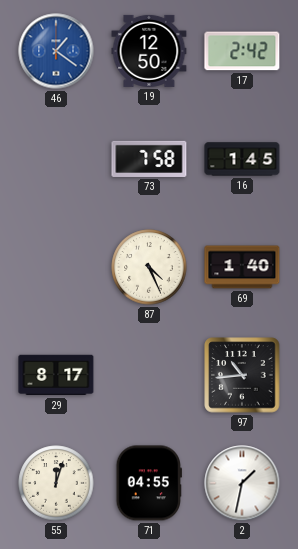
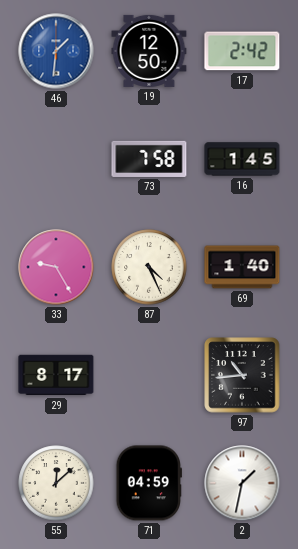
46: 1:21 -> 1:31 (56, 51)
33: none -> 9:25 (56, 267)
55: 12:03 -> 12:08 (56, 483)
71: 04:55 -> 04:59 (149, 483)
